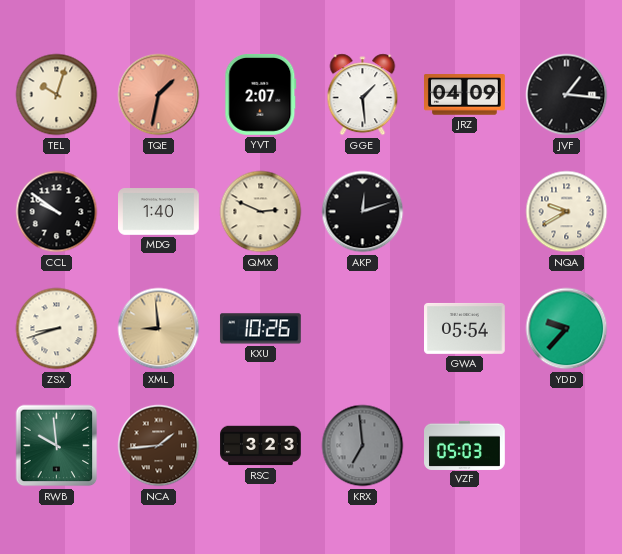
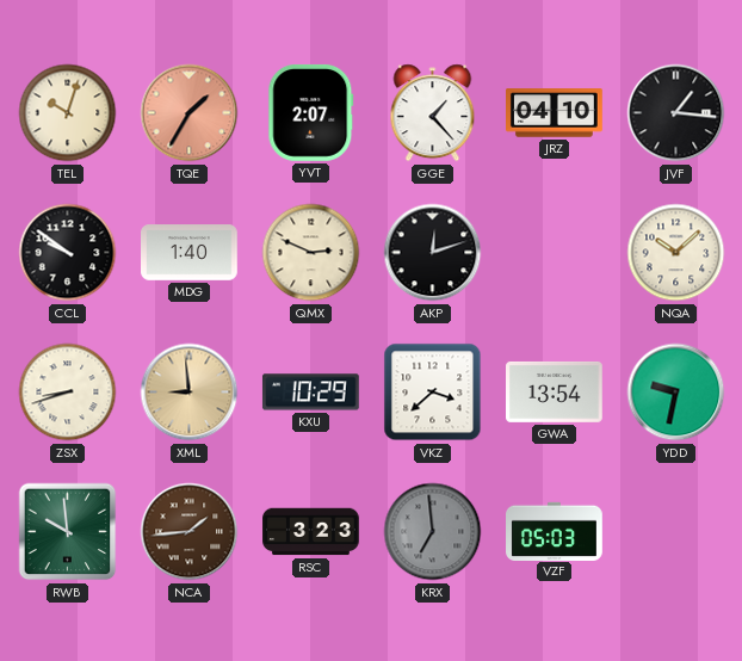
TQE: 1:32 -> 1:35 (190, 113)
GGE: 1:29 -> 1:23 (433, 113)
JRZ: 04:09 -> 04:10 (555, 113)
NQA: 9:40 -> 10:08 (676, 253)
KXU: 10:26 -> 10:29 (310, 393)
VKZ: none -> 3:38 (433, 393)
GWA: 05:54 -> 13:54 (555, 393)
YDD: 9:37 -> 9:32 (676, 393)
